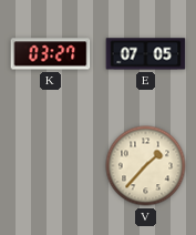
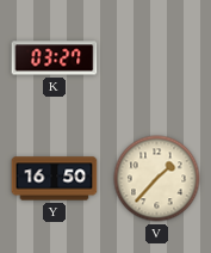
E: 07:05 -> none (146, 54)
Y: none -> 16:50 (55, 179)
